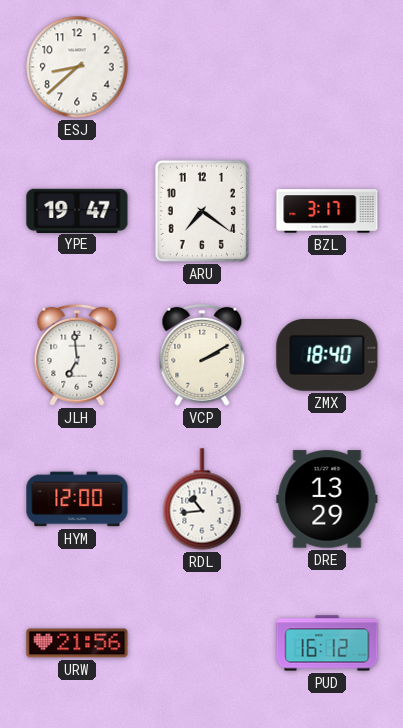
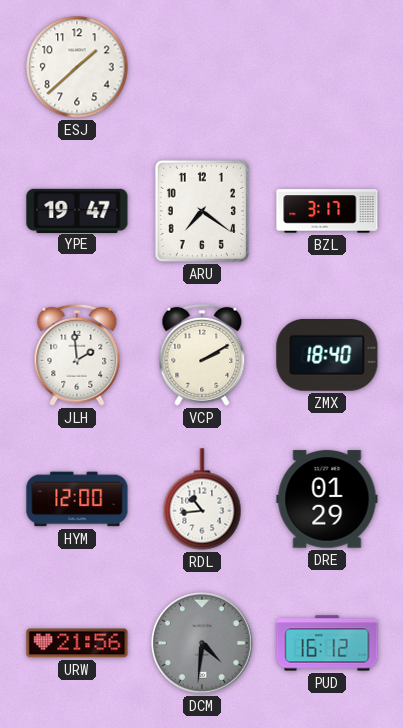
ESJ: 8:38 -> 1:38 (77, 67)
JLH: 6:59 -> 1:59 (77, 355)
DRE: 13:29 -> 01:29 (327, 499)
DCM: none -> 4:31 (202, 643)
